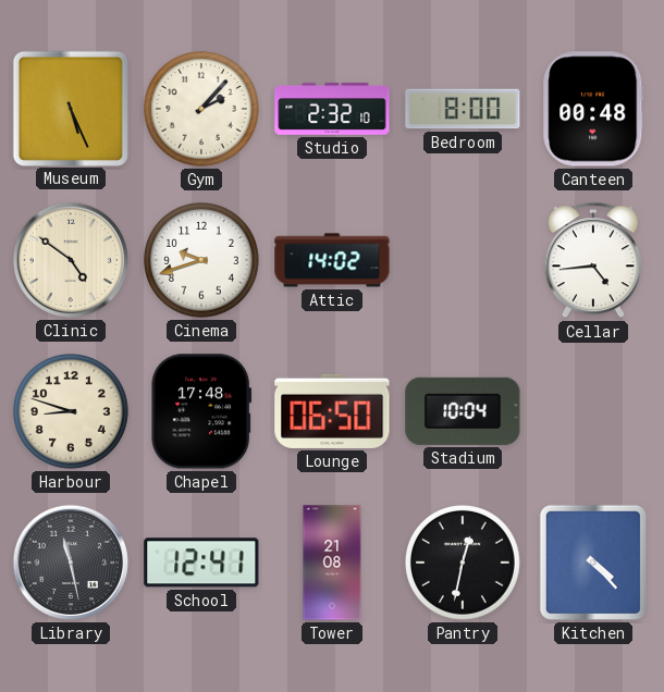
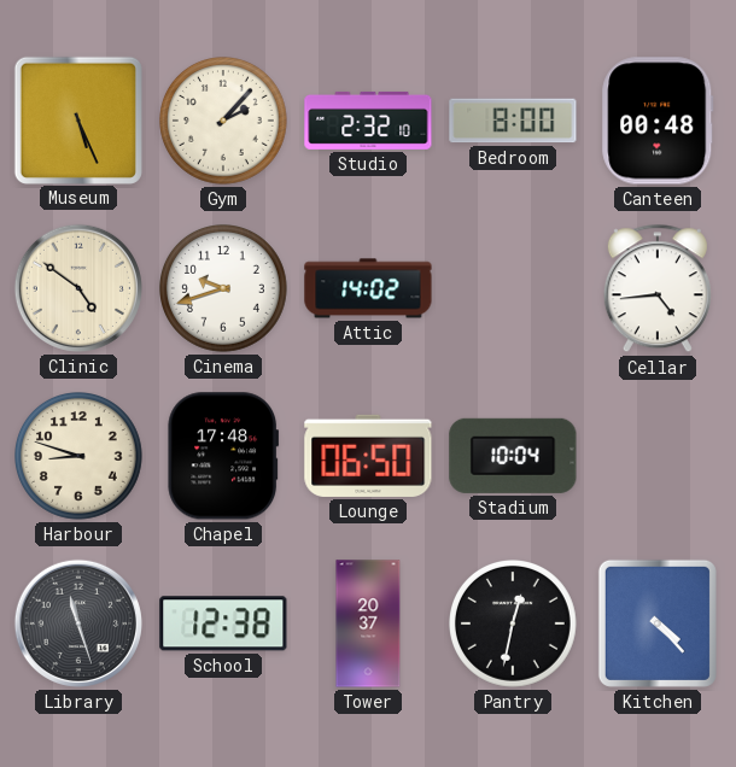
Library: 11:28 -> 11:27 (78, 623)
School: 12:41 -> 12:38 (223, 623)
Tower: 21:08 -> 20:37 (368, 623)
